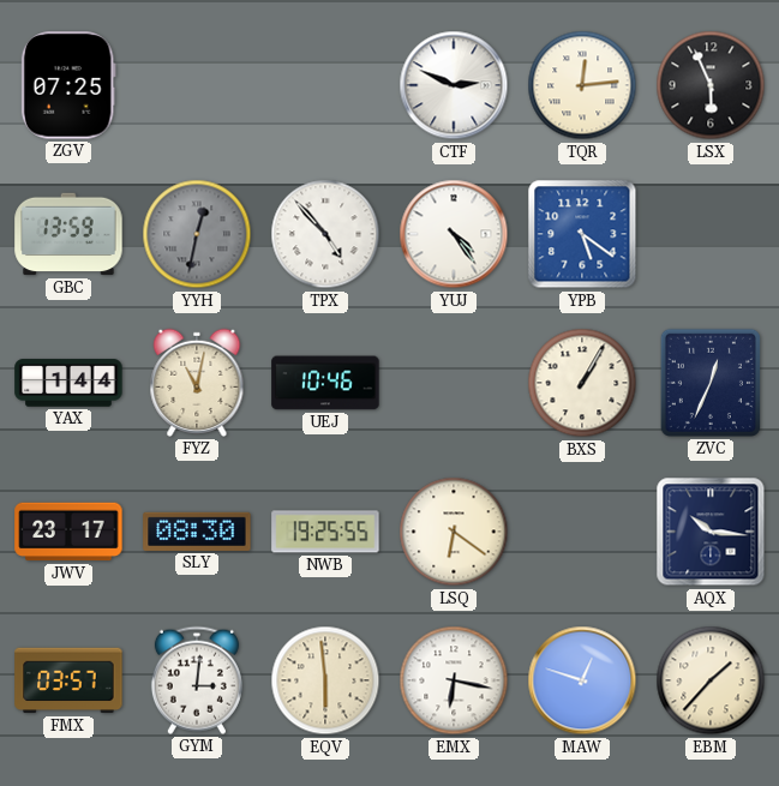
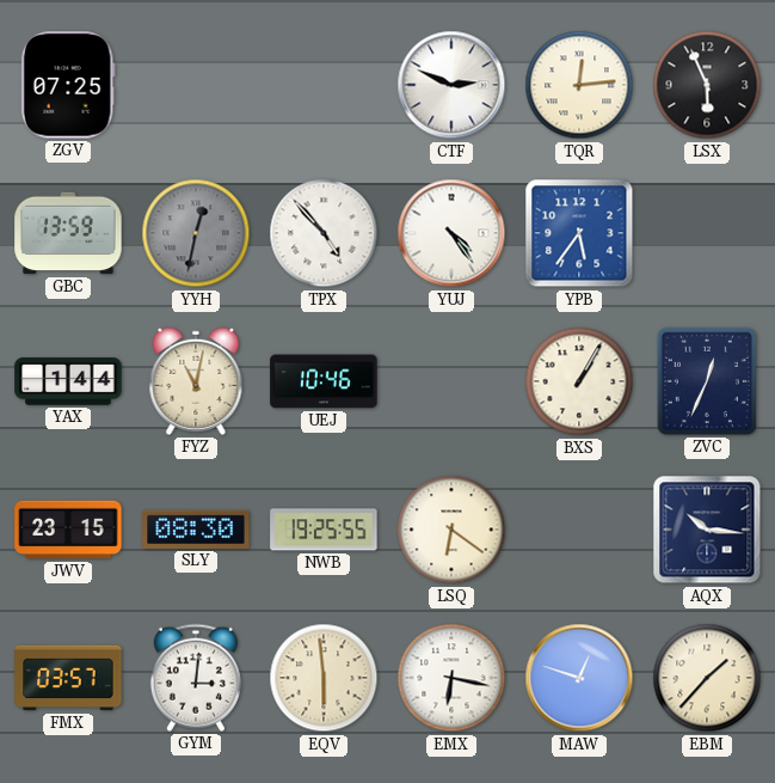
YPB: 5:21 -> 5:36 (579, 233)
JWV: 23:17 -> 23:15 (68, 530)
